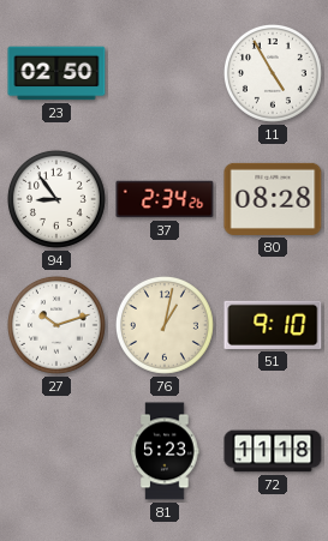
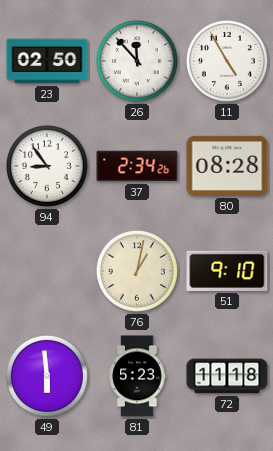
26: none -> 11:53 (137, 61)
27: 10:12 -> none (56, 325)
49: none -> 5:59 (47, 376)
